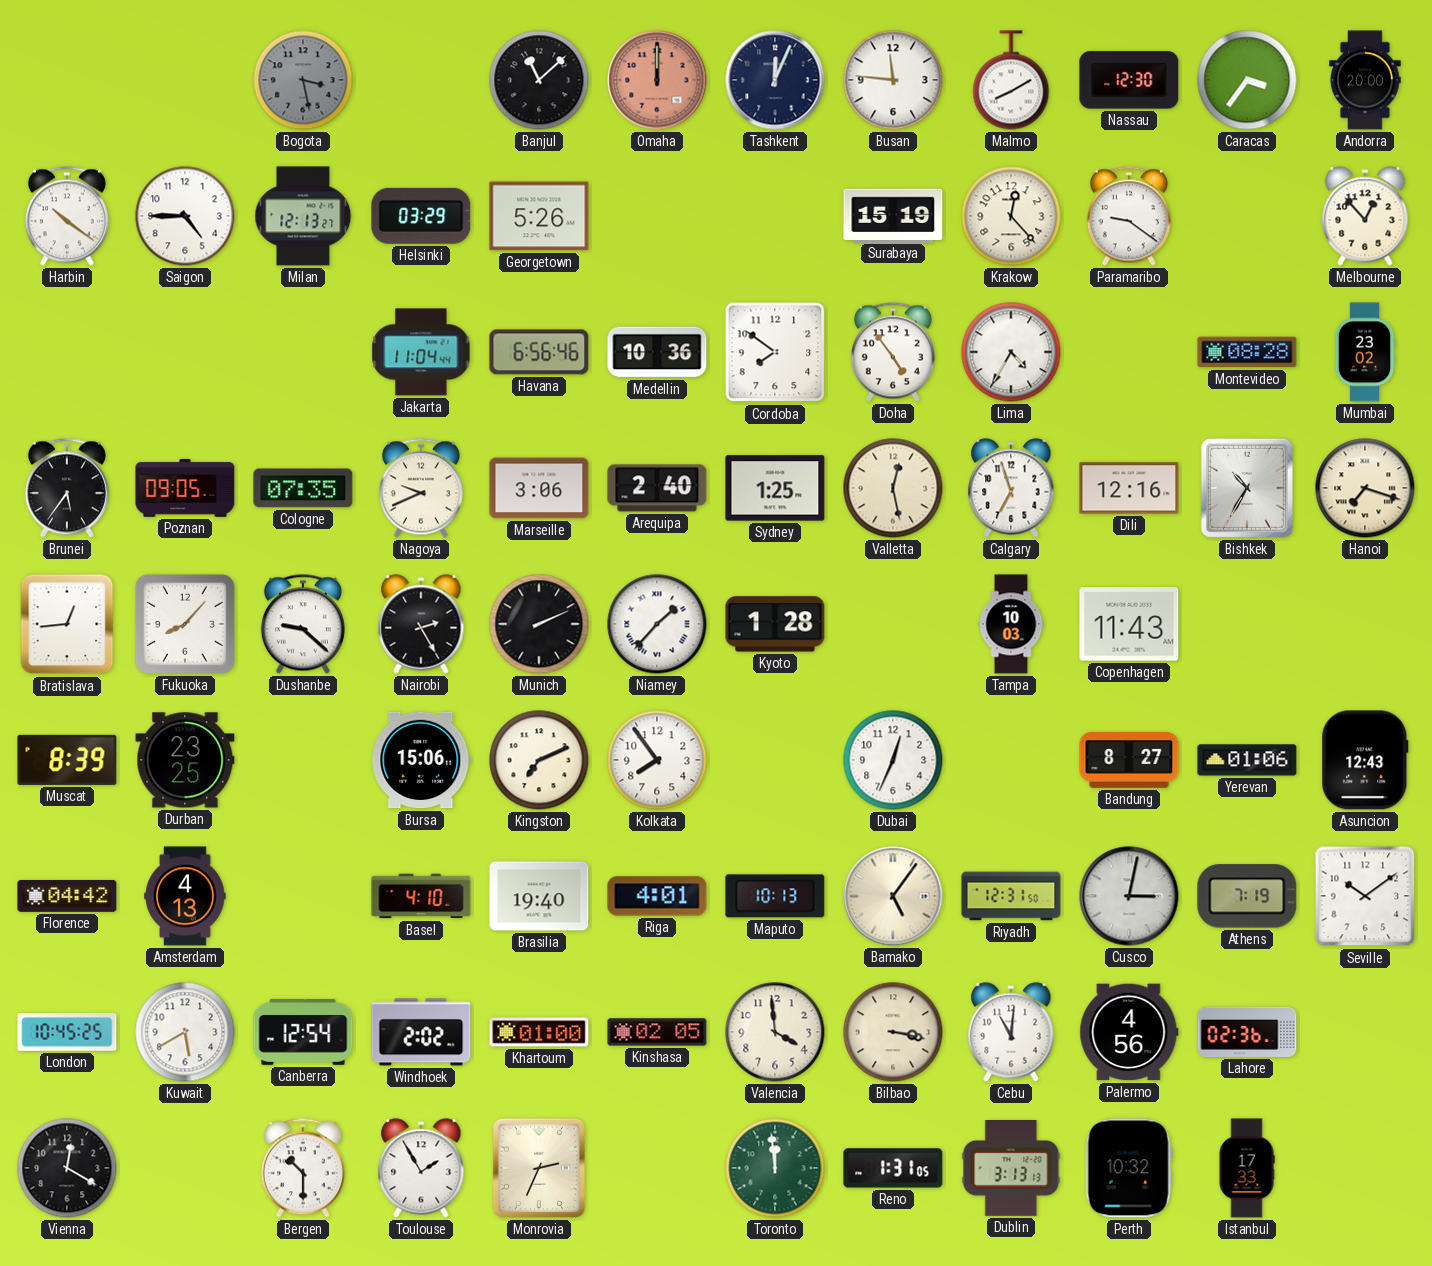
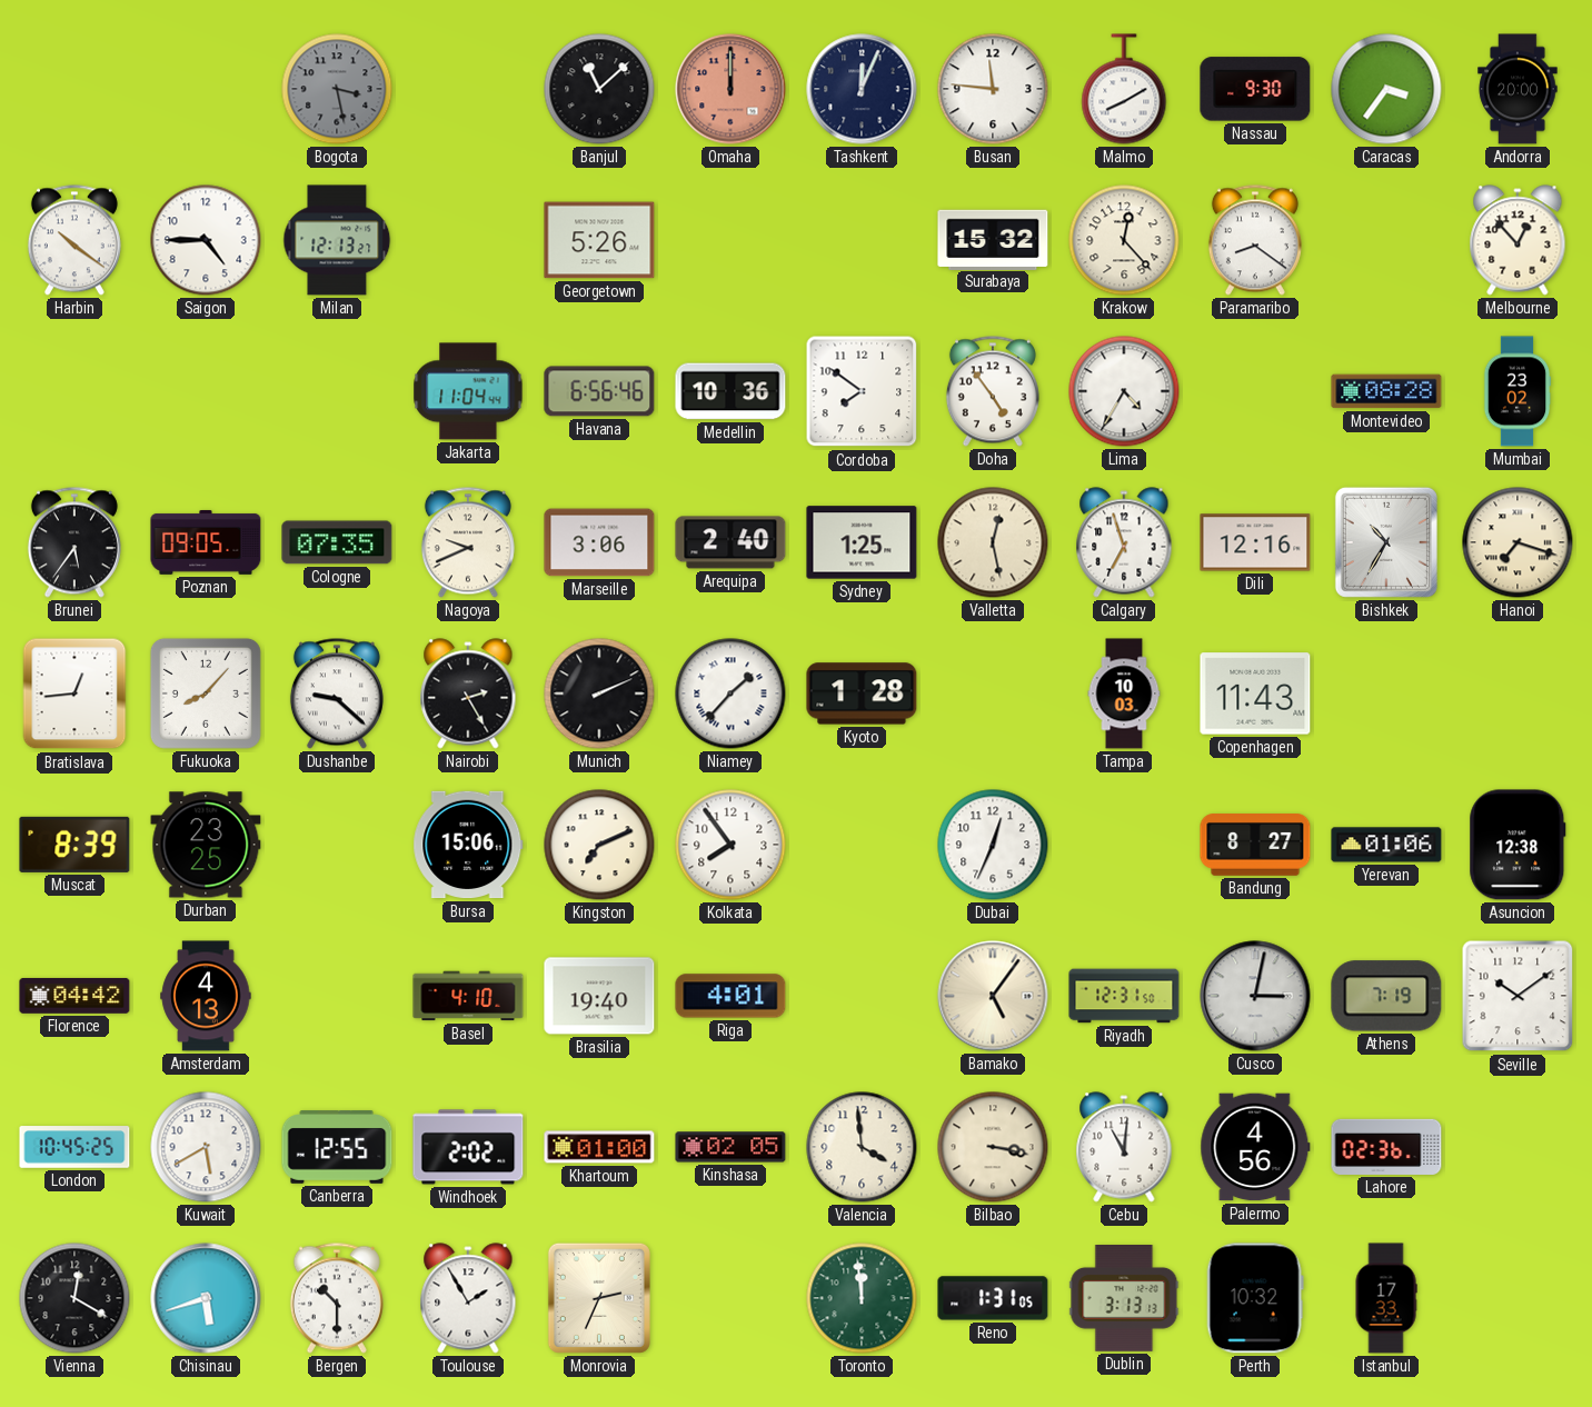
Nassau: 12:30 -> 9:30 (1255, 89)
Helsinki: 03:29 -> none (421, 216)
Surabaya: 15:19 -> 15:32 (993, 239)
Paramaribo: 9:21 -> 8:21 (1255, 240)
Asuncion: 12:43 -> 12:38 (1518, 845)
Maputo: 10:13 -> none (775, 896)
Canberra: 12:54 -> 12:55 (337, 1148)
Chisinau: none -> 5:42 (206, 1298)
